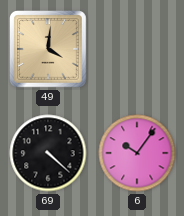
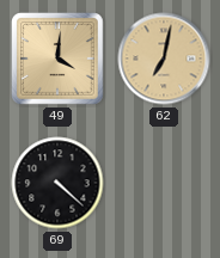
62: none -> 7:02 (164, 59)
6: 10:06 -> none (137, 153)
